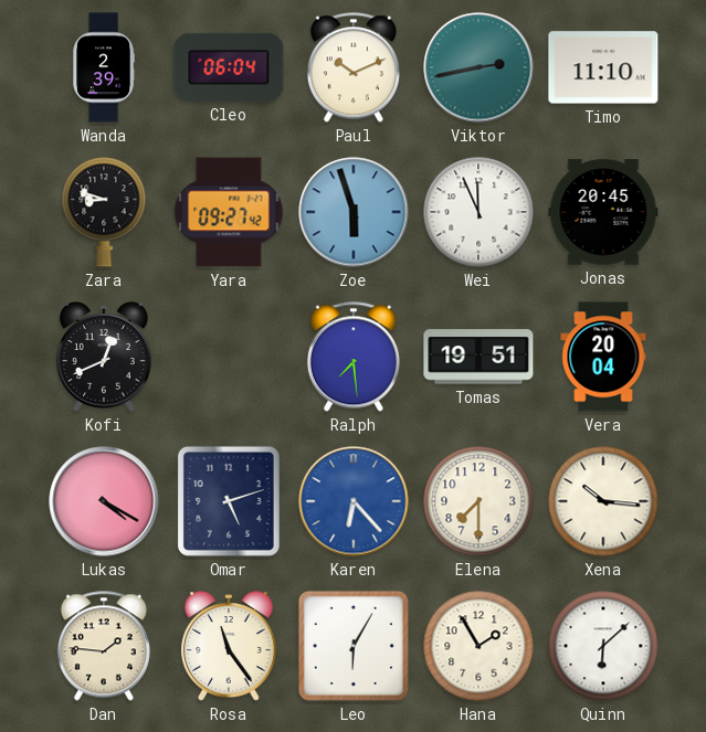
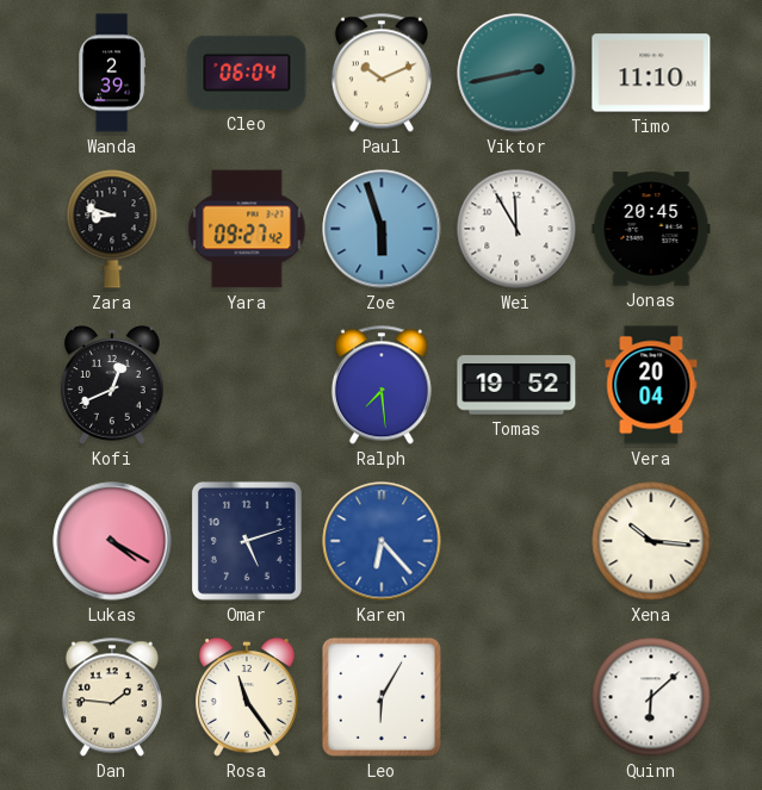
Wei: 11:56 -> 11:55 (516, 229)
Tomas: 19:51 -> 19:52 (516, 385)
Elena: 7:30 -> none (478, 501)
Hana: 1:55 -> none (478, 646)
